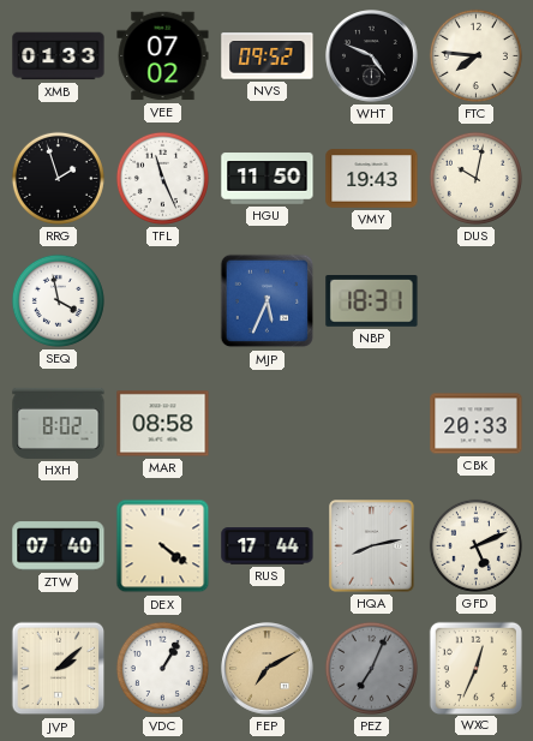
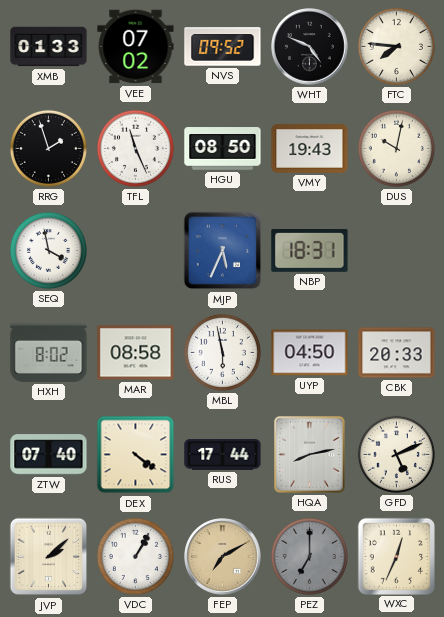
HGU: 11:50 -> 08:50 (223, 149)
MBL: none -> 5:58 (222, 352)
UYP: none -> 04:50 (310, 353)
PEZ: 7:04 -> 7:00 (309, 556)
